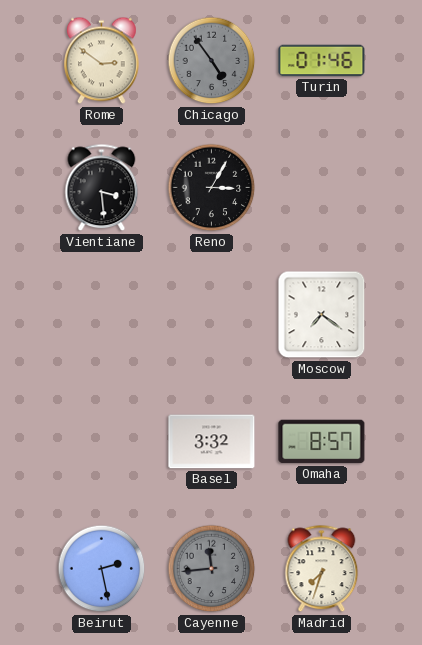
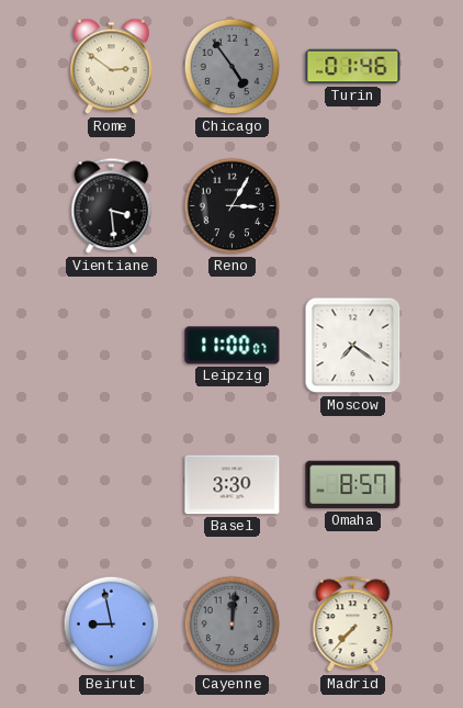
Leipzig: none -> 11:00 (233, 346)
Basel: 3:32 -> 3:30 (233, 485)
Beirut: 2:28 -> 8:58 (112, 625)
Cayenne: 11:44 -> 12:01 (233, 625)
Madrid: 7:33 -> 7:37 (353, 625)
